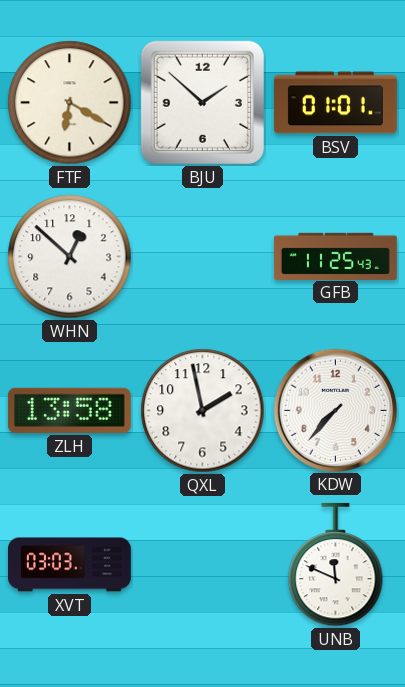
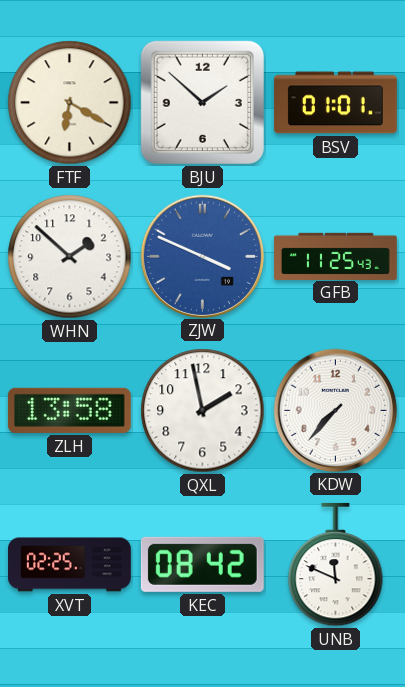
WHN: 12:52 -> 1:52 (70, 257)
ZJW: none -> 3:49 (202, 256)
XVT: 03:03 -> 02:25 (70, 565)
KEC: none -> 08:42 (202, 564)
